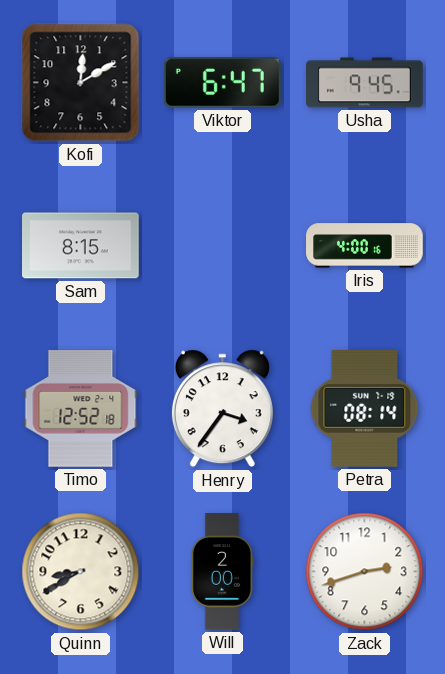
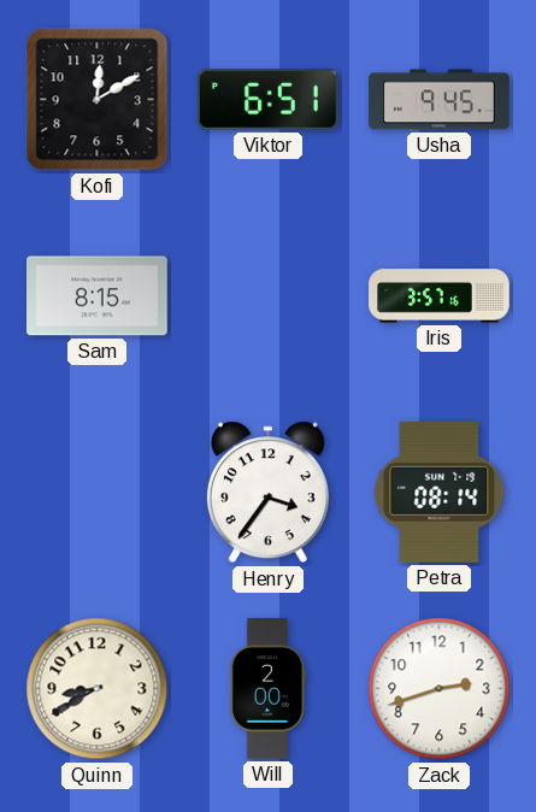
Viktor: 6:47 -> 6:51 (267, 100)
Iris: 4:00 -> 3:57 (440, 296)
Timo: 12:52 -> none (81, 409)
